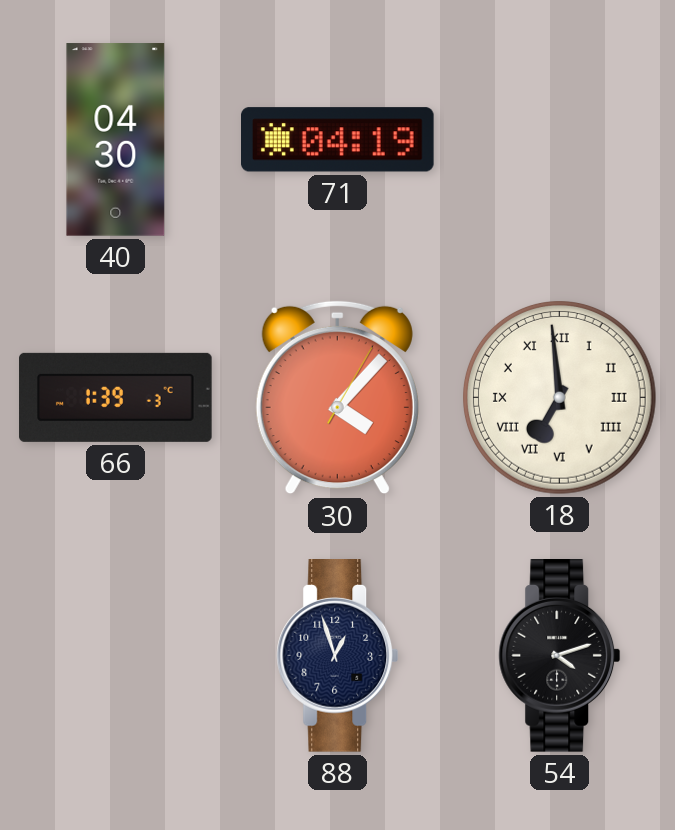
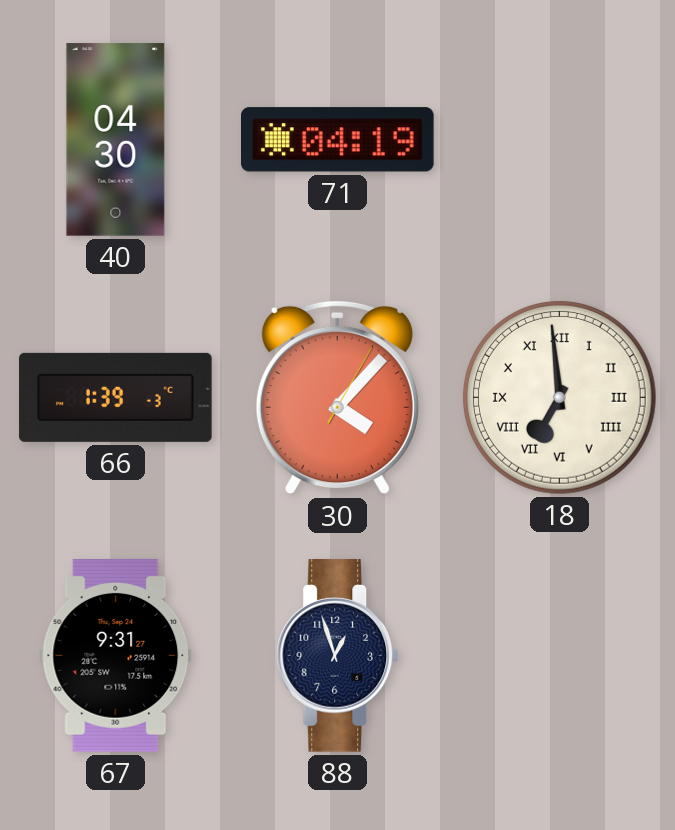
67: none -> 9:31 (116, 656)
54: 4:12 -> none (560, 656)
